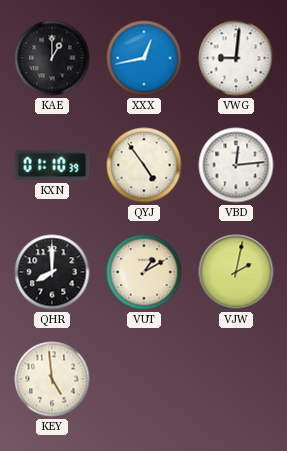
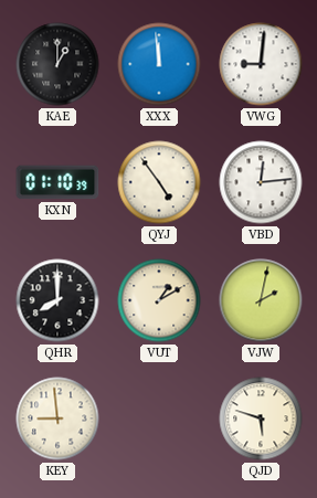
XXX: 12:43 -> 11:59 (159, 64)
KEY: 4:59 -> 8:59 (57, 418)
QJD: none -> 5:48 (261, 418)
